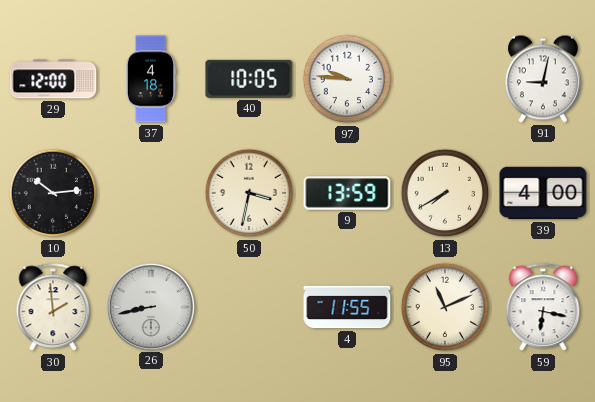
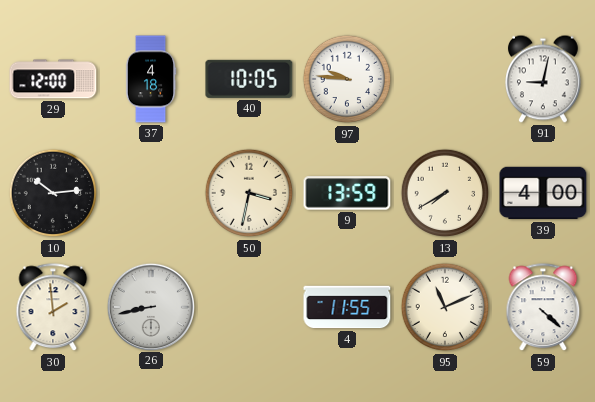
59: 6:17 -> 4:22 (543, 308)
